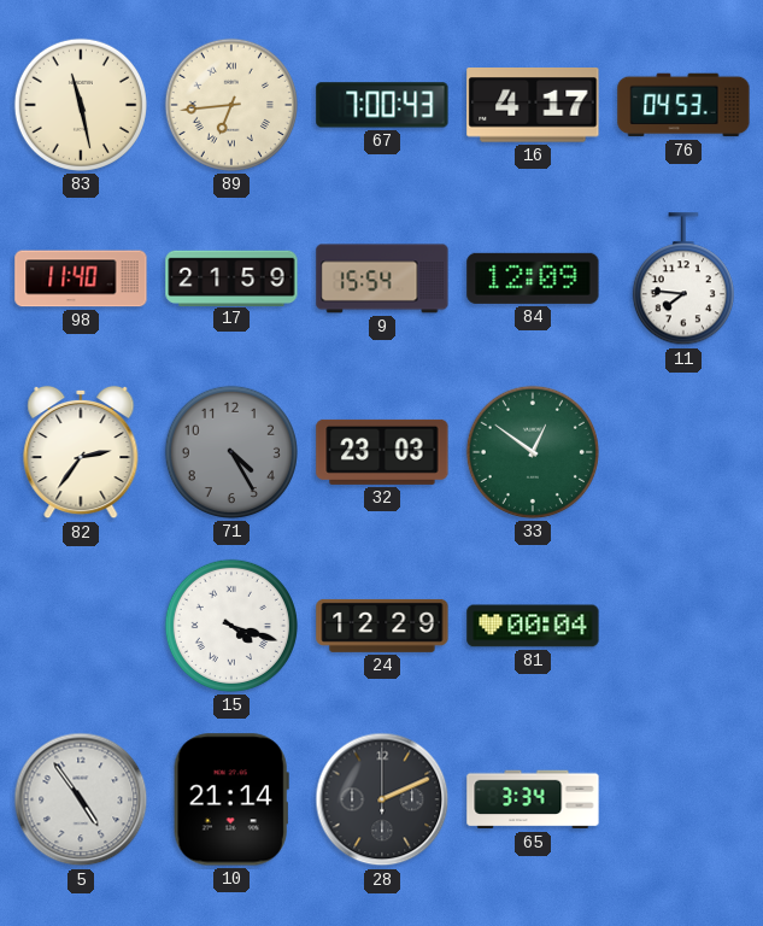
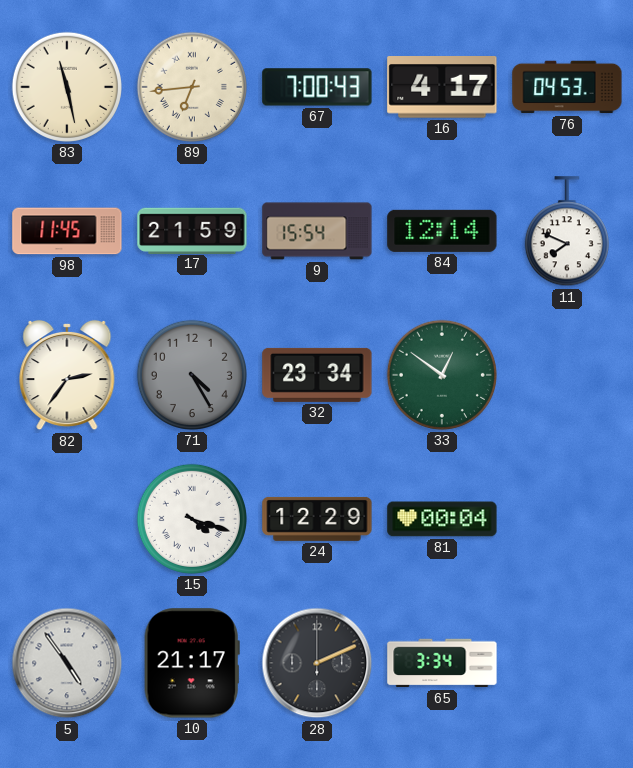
98: 11:40 -> 11:45 (67, 231)
84: 12:09 -> 12:14 (442, 231)
11: 7:46 -> 7:49 (567, 232)
32: 23:03 -> 23:34 (317, 375)
10: 21:14 -> 21:17 (192, 663)
